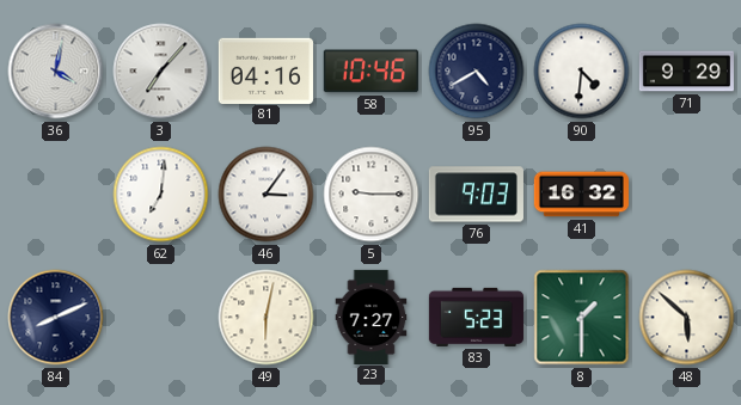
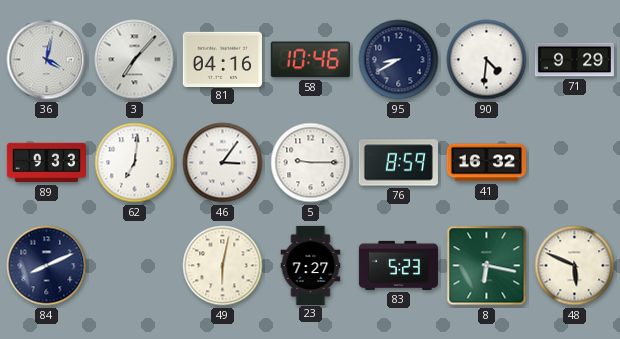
95: 4:40 -> 8:40 (399, 60)
89: none -> 9:33 (46, 163)
76: 9:03 -> 8:59 (398, 163)
8: 1:30 -> 6:17 (487, 266)
48: 5:52 -> 5:49 (575, 266)
